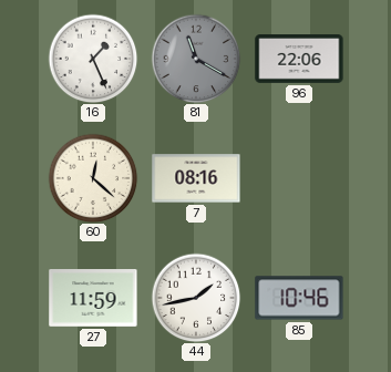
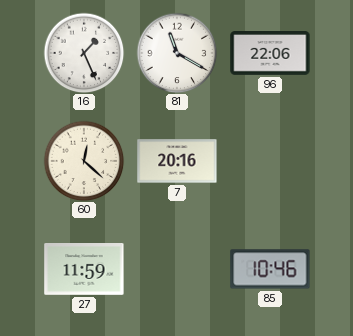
81 dial: grey -> white (177, 53)
7: 08:16 -> 20:16 (177, 161)
44: 1:43 -> none (196, 298)
